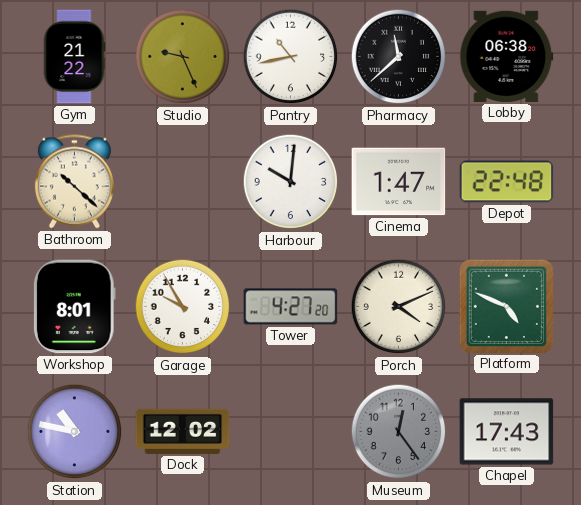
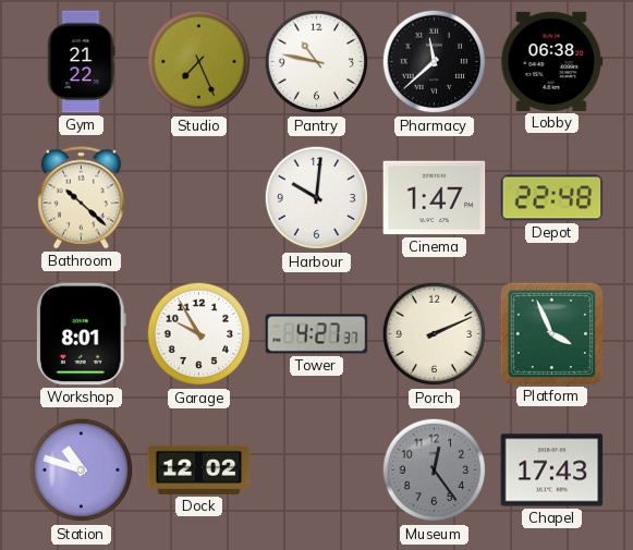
Studio: 9:26 -> 7:26 (199, 62)
Pantry: 10:43 -> 10:47 (317, 62)
Tower: 4:27:20 -> 4:27:37 (317, 334)
Porch: 4:11 -> 2:11 (435, 334)
Platform: 4:49 -> 3:56 (551, 333)
Station: 10:47 -> 10:48 (82, 470)
